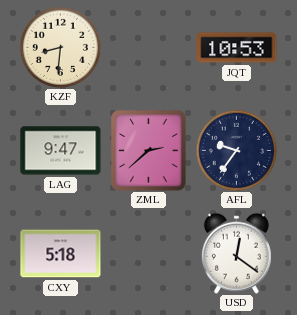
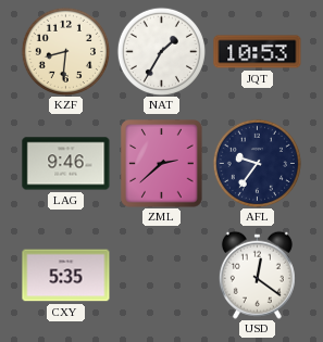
NAT: none -> 1:35 (161, 51)
LAG: 9:47 -> 9:46 (66, 164)
CXY: 5:18 -> 5:35 (66, 276)
